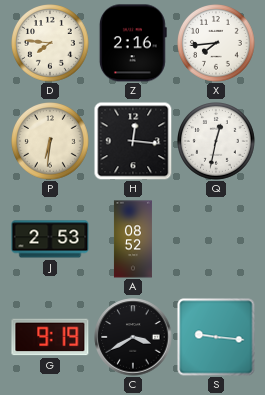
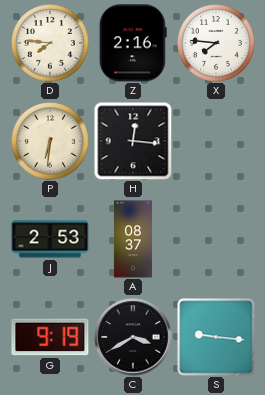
X: 7:44 -> 7:46 (217, 44)
Q: 12:32 -> none (217, 142)
A: 08:52 -> 08:37 (133, 239)
